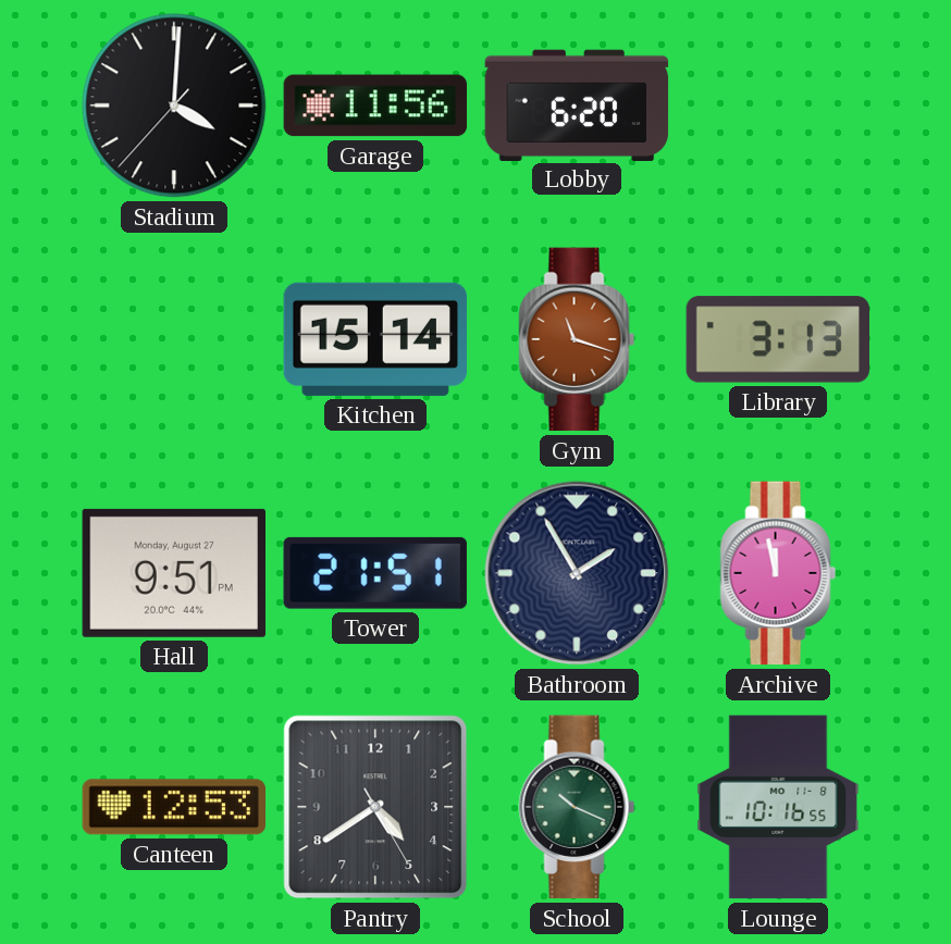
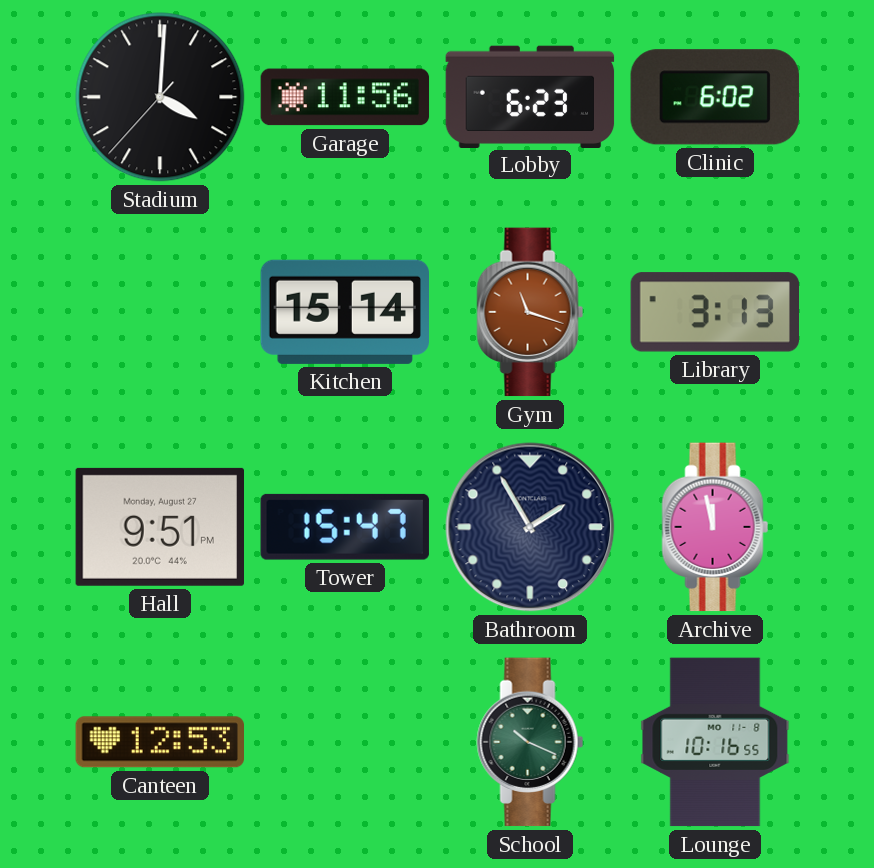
Lobby: 6:20 -> 6:23 (530, 96)
Clinic: none -> 6:02 (715, 97)
Tower: 21:51 -> 15:47 (345, 527)
Pantry: 4:39 -> none (375, 807)
